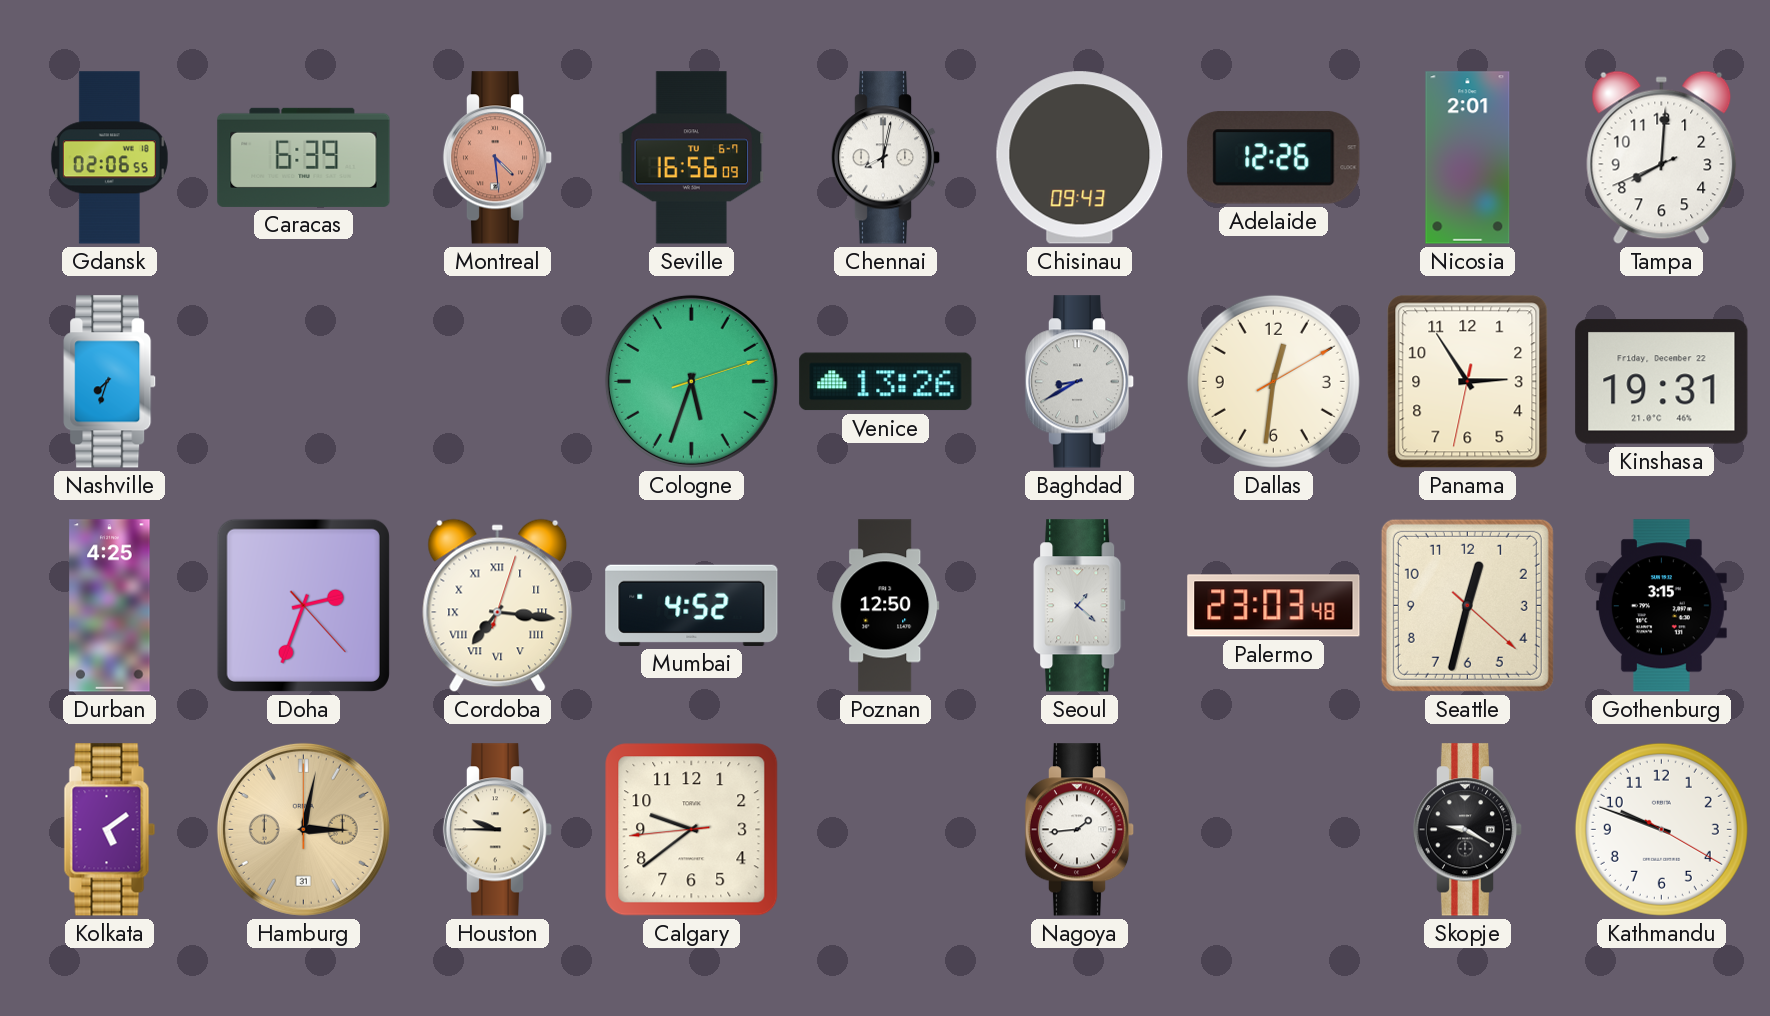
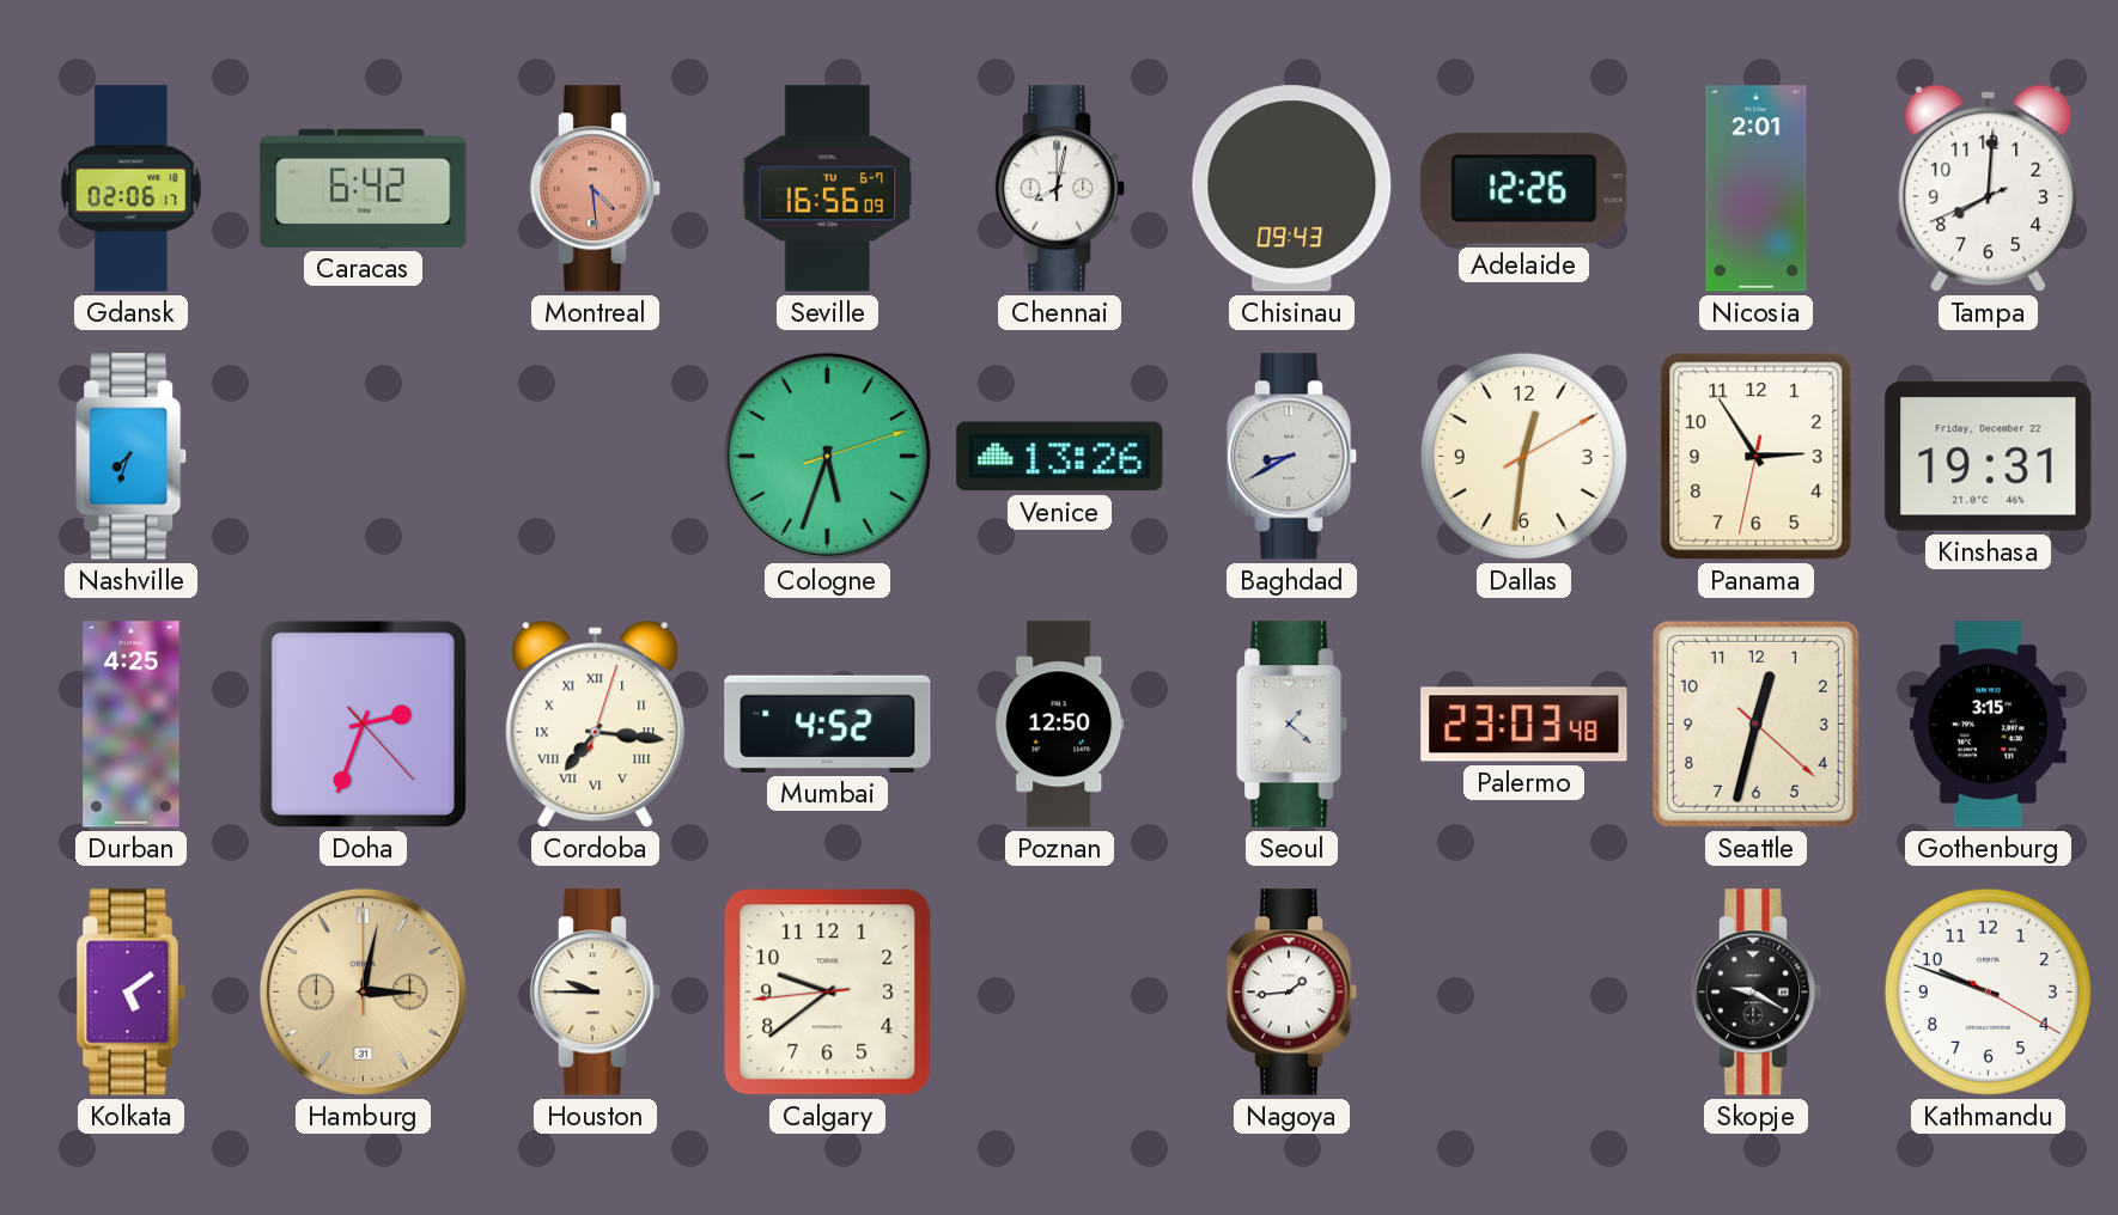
Gdansk: 02:06:55 -> 02:06:17 (130, 189)
Caracas: 6:39 -> 6:42 (364, 188)
